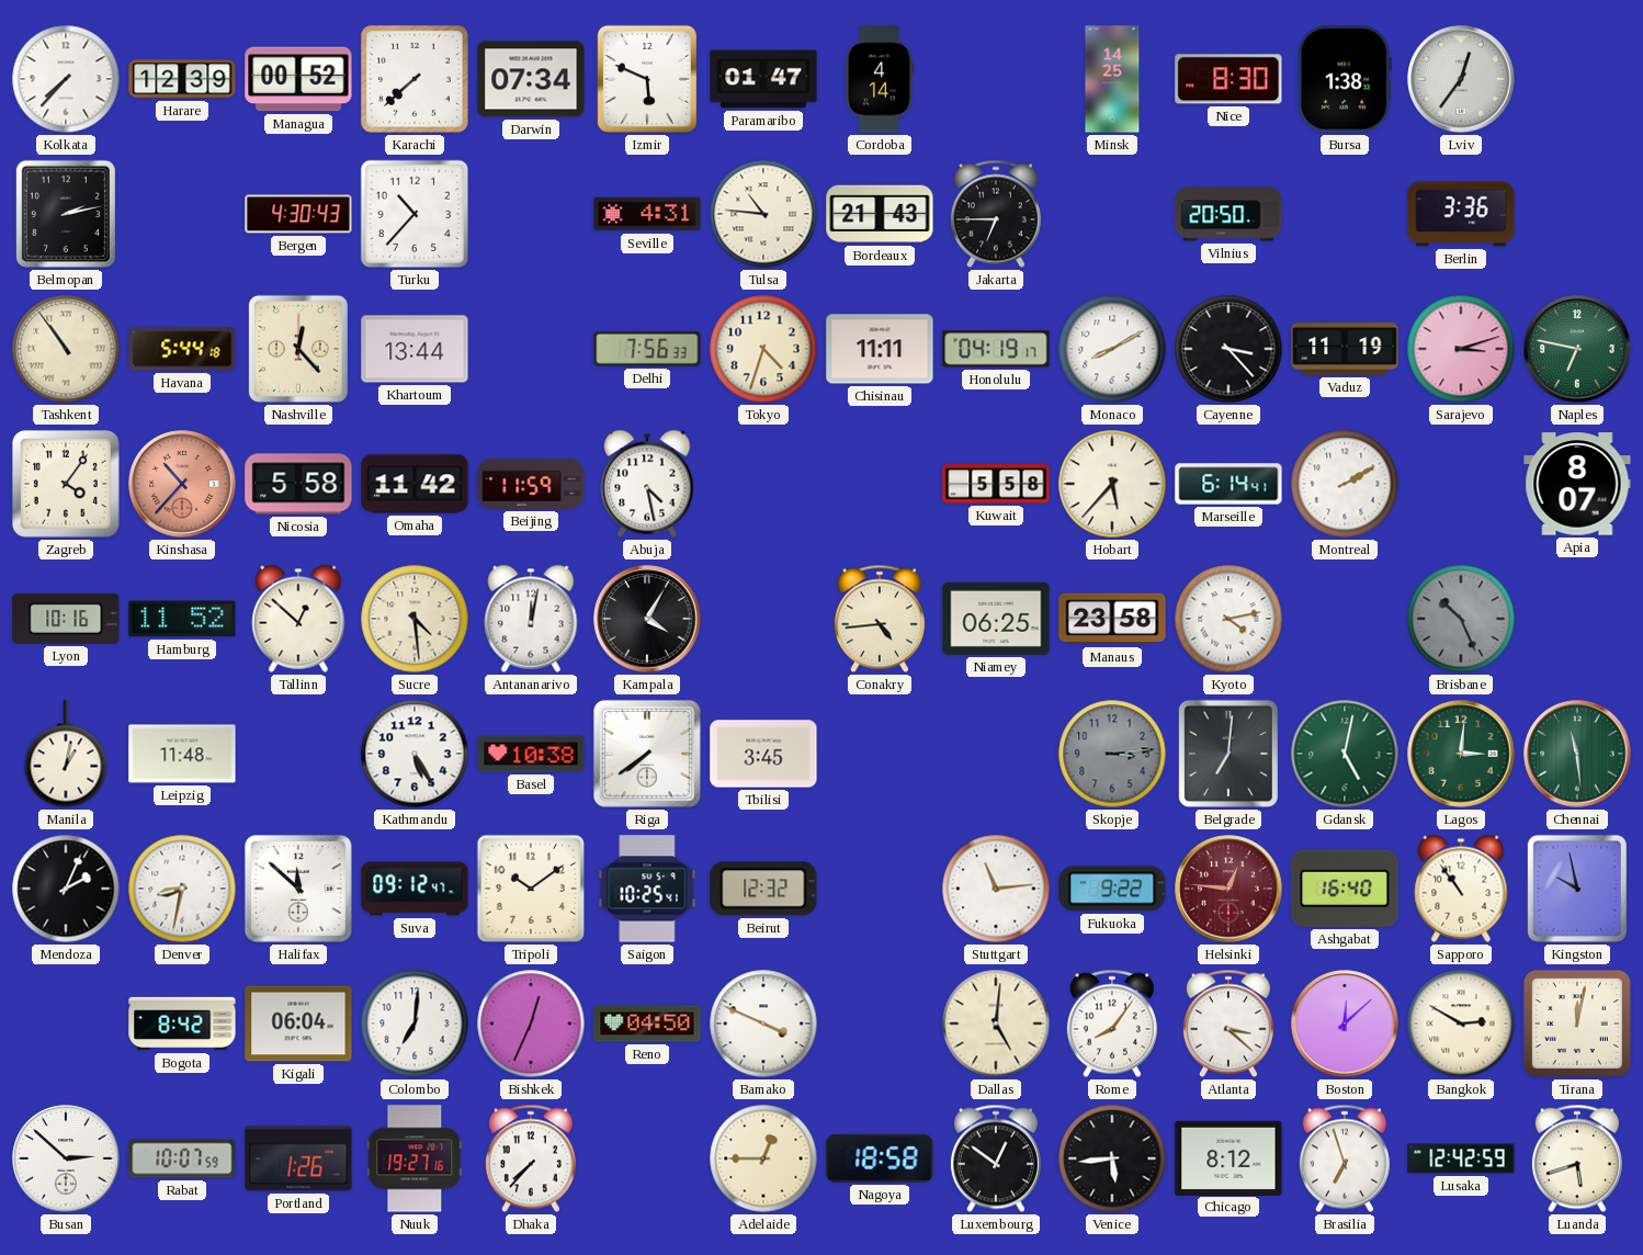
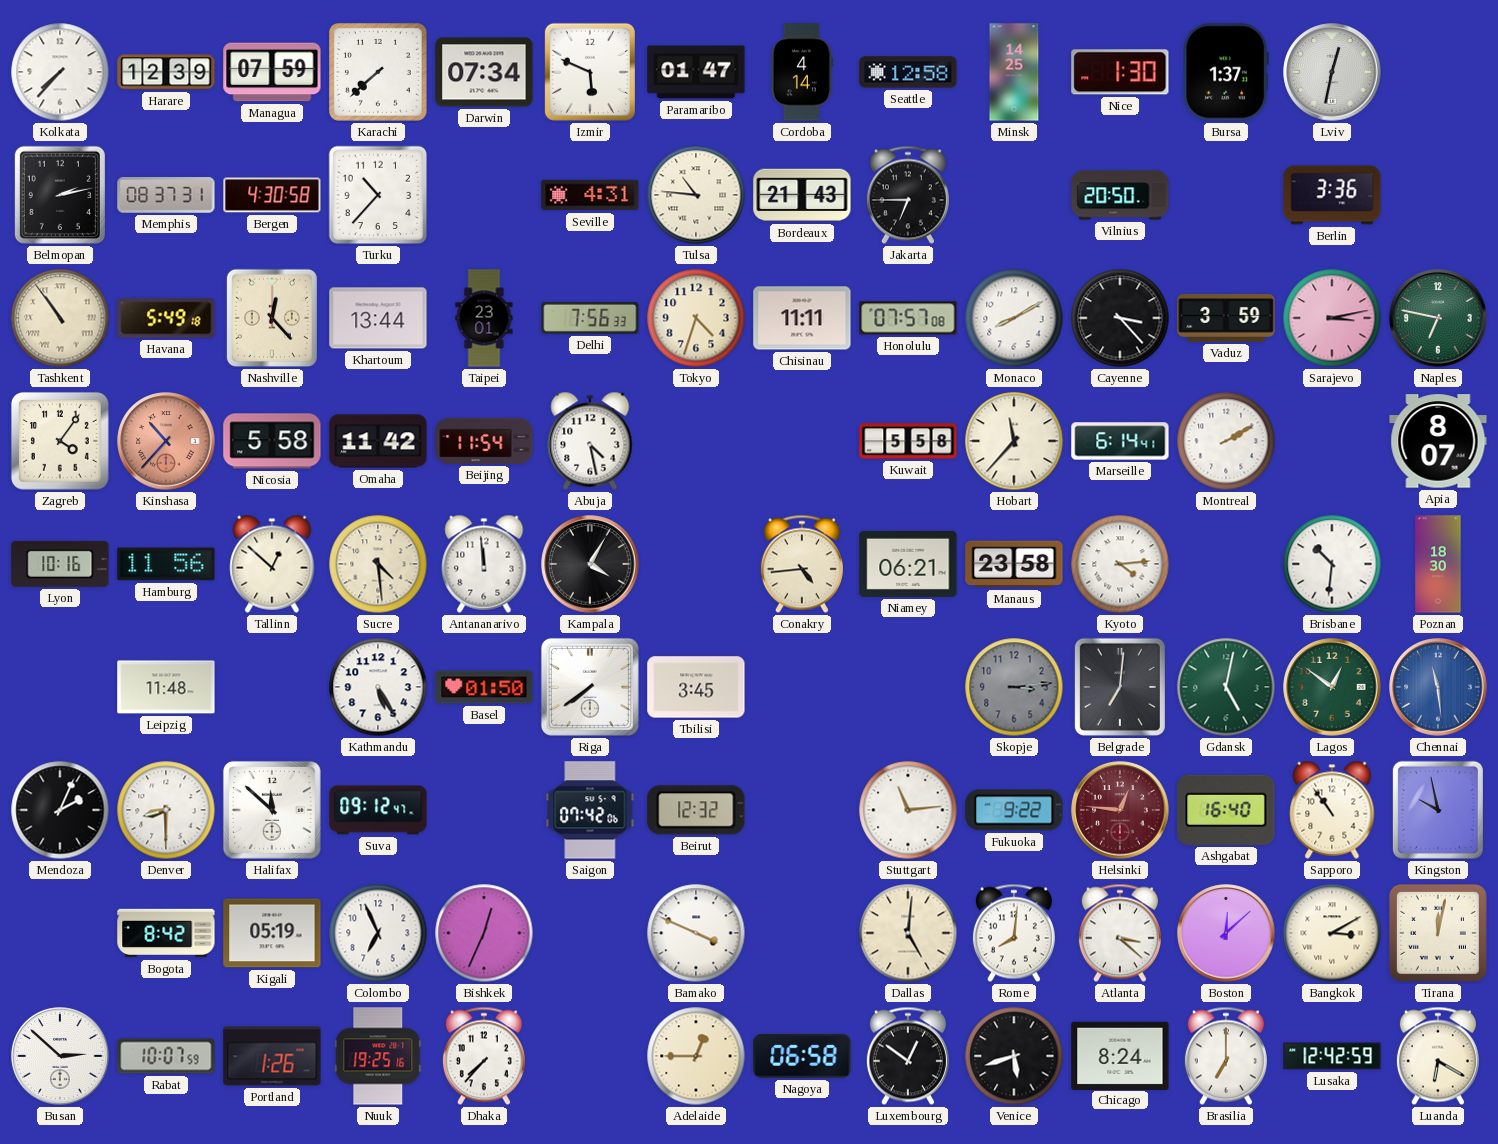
Managua: 00:52 -> 07:59 (272, 72)
Seattle: none -> 12:58 (908, 72)
Nice: 8:30 -> 1:30 (1120, 72)
Bursa: 1:38 -> 1:37 (1226, 72)
Lviv: 12:36 -> 12:32 (1332, 72)
Memphis: none -> 08:37 (166, 195)
Bergen: 4:30:43 -> 4:30:58 (272, 195)
Havana: 5:44 -> 5:49 (166, 318)
Taipei: none -> 23:01 (484, 318)
Honolulu: 04:19 -> 07:57 (908, 318)
Vaduz: 11:19 -> 3:59 (1226, 318)
Sarajevo: 3:12 -> 3:13 (1332, 318)
Beijing: 11:59 -> 11:54 (484, 441)
Hobart: 5:37 -> 11:37 (1014, 441)
Hamburg: 11:52 -> 11:56 (166, 564)
Antananarivo: 12:02 -> 11:59 (484, 564)
Niamey: 06:25 -> 06:21 (908, 564)
Kyoto: 4:13 -> 4:14 (1120, 564)
Brisbane: 10:26 -> 10:31 (1332, 564)
Brisbane dial: grey -> white (1332, 564)
Poznan: none -> 18:30 (1438, 564)
Manila: 1:02 -> none (66, 754)
Basel: 10:38 -> 01:50 (484, 687)
Lagos: 3:01 -> 12:51 (1332, 687)
Chennai dial: green -> blue (1438, 687)
Denver: 8:32 -> 8:30 (166, 810)
Tripoli: 10:09 -> none (531, 889)
Saigon: 10:25 -> 07:42 (590, 810)
Kigali: 06:04 -> 05:19 (272, 933)
Colombo: 7:01 -> 6:56 (378, 933)
Reno: 04:50 -> none (647, 1024)
Rome: 8:06 -> 8:01 (1014, 933)
Bangkok: 2:50 -> 3:10 (1332, 933)
Nuuk: 19:27 -> 19:25 (378, 1056)
Nagoya: 18:58 -> 06:58 (802, 1056)
Venice: 5:44 -> 5:42 (1014, 1056)
Chicago: 8:12 -> 8:24 (1120, 1055)
Brasilia: 6:57 -> 7:00 (1226, 1056)
Luanda: 5:42 -> 6:20 (1438, 1056)
